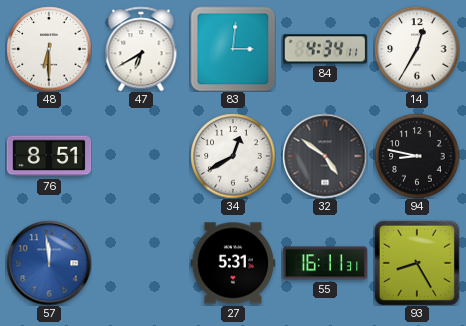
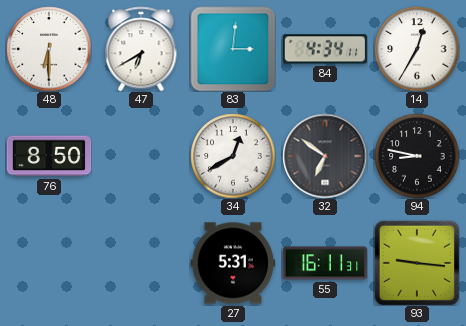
76: 8:51 -> 8:50 (49, 156)
32: 4:51 -> 6:51 (325, 156)
57: 11:59 -> none (49, 263)
93: 8:25 -> 9:16 (417, 263)
